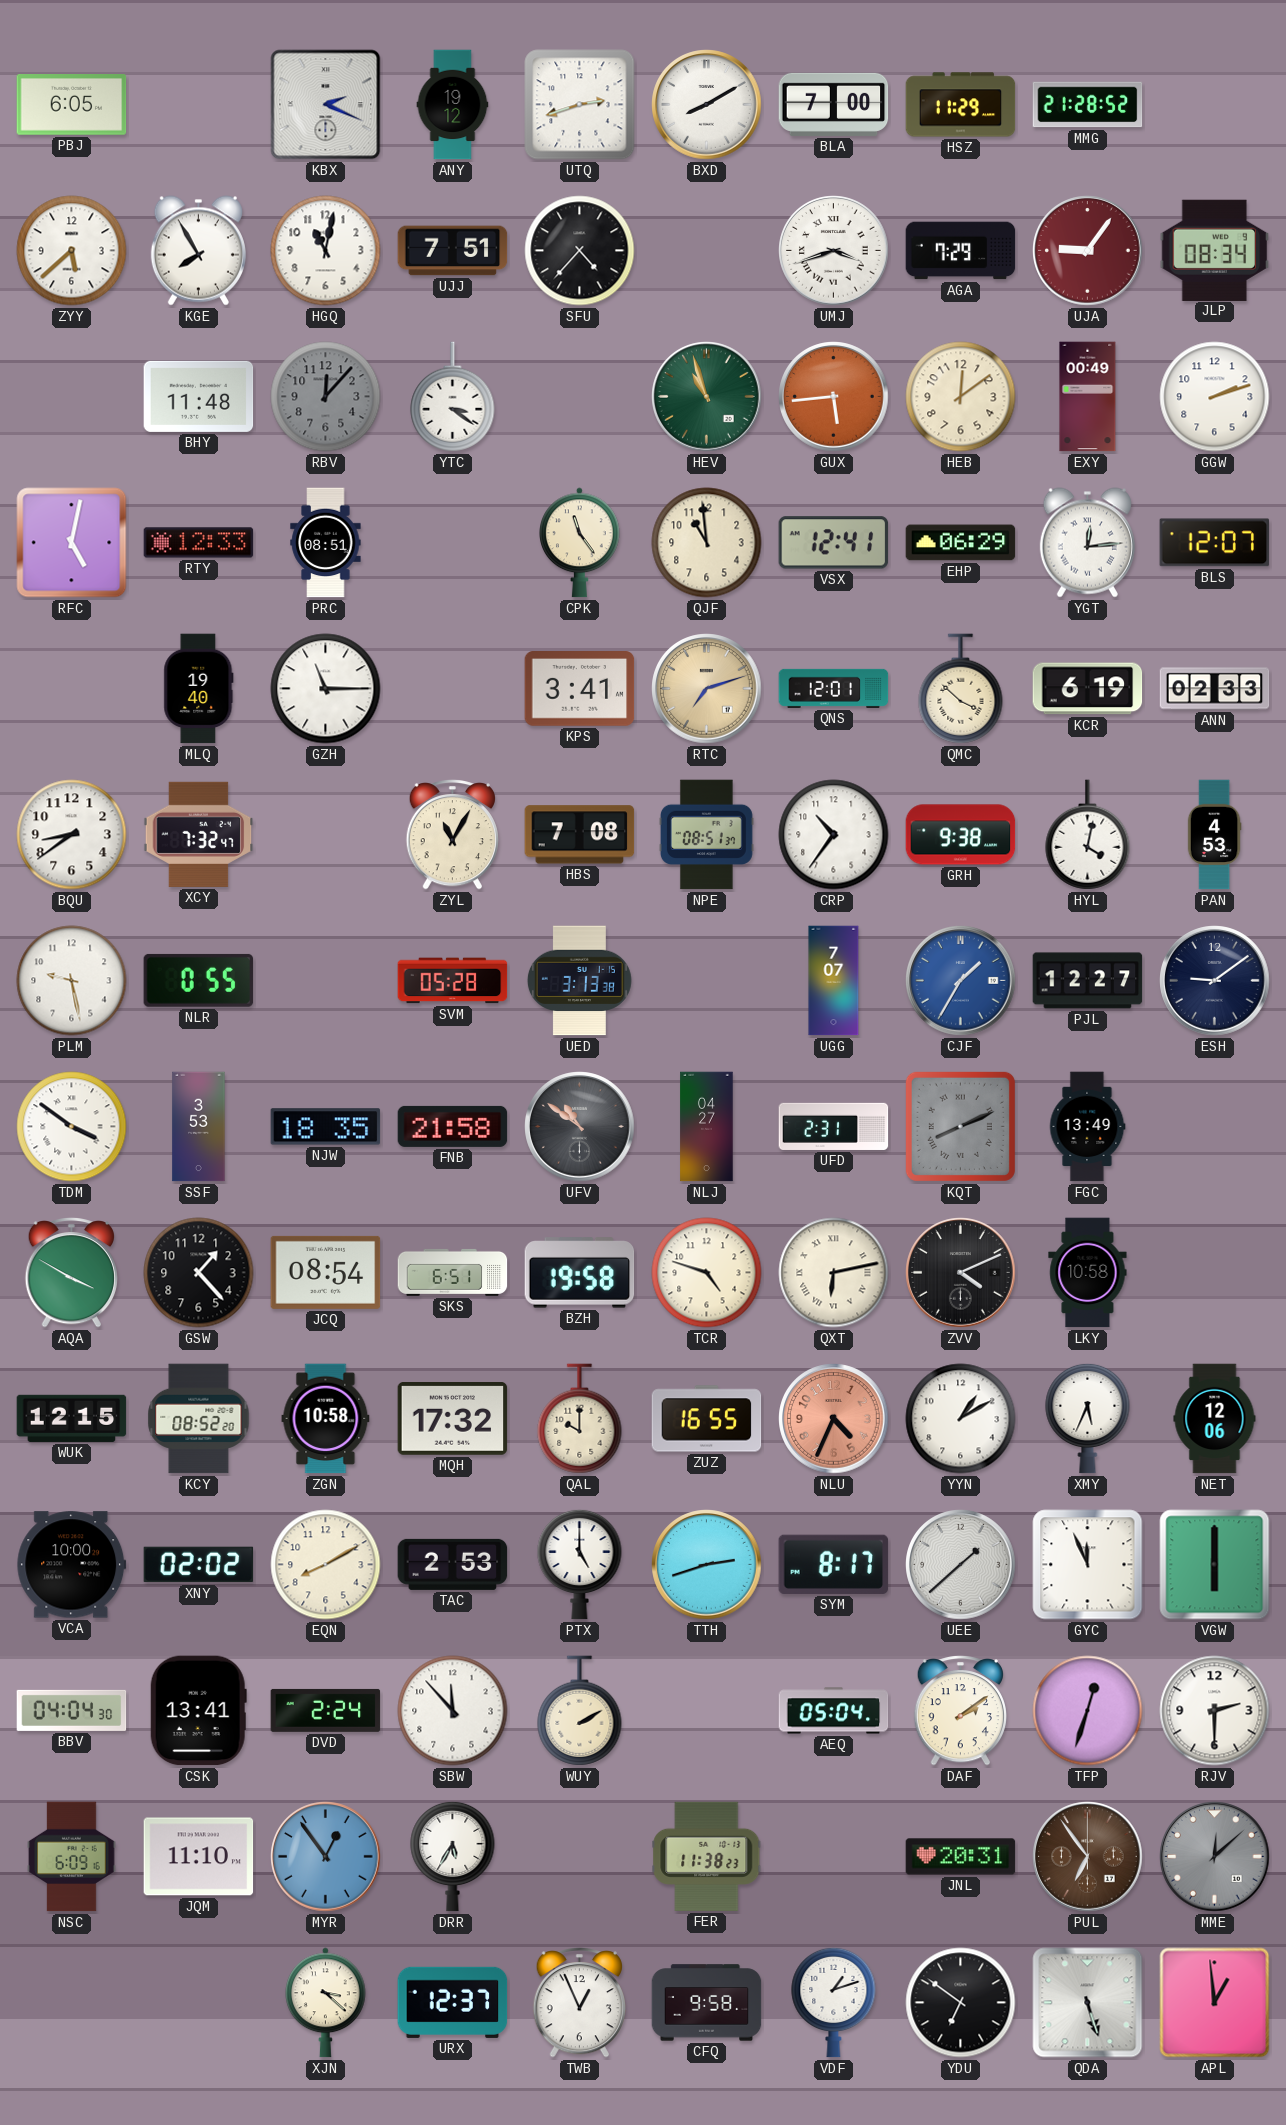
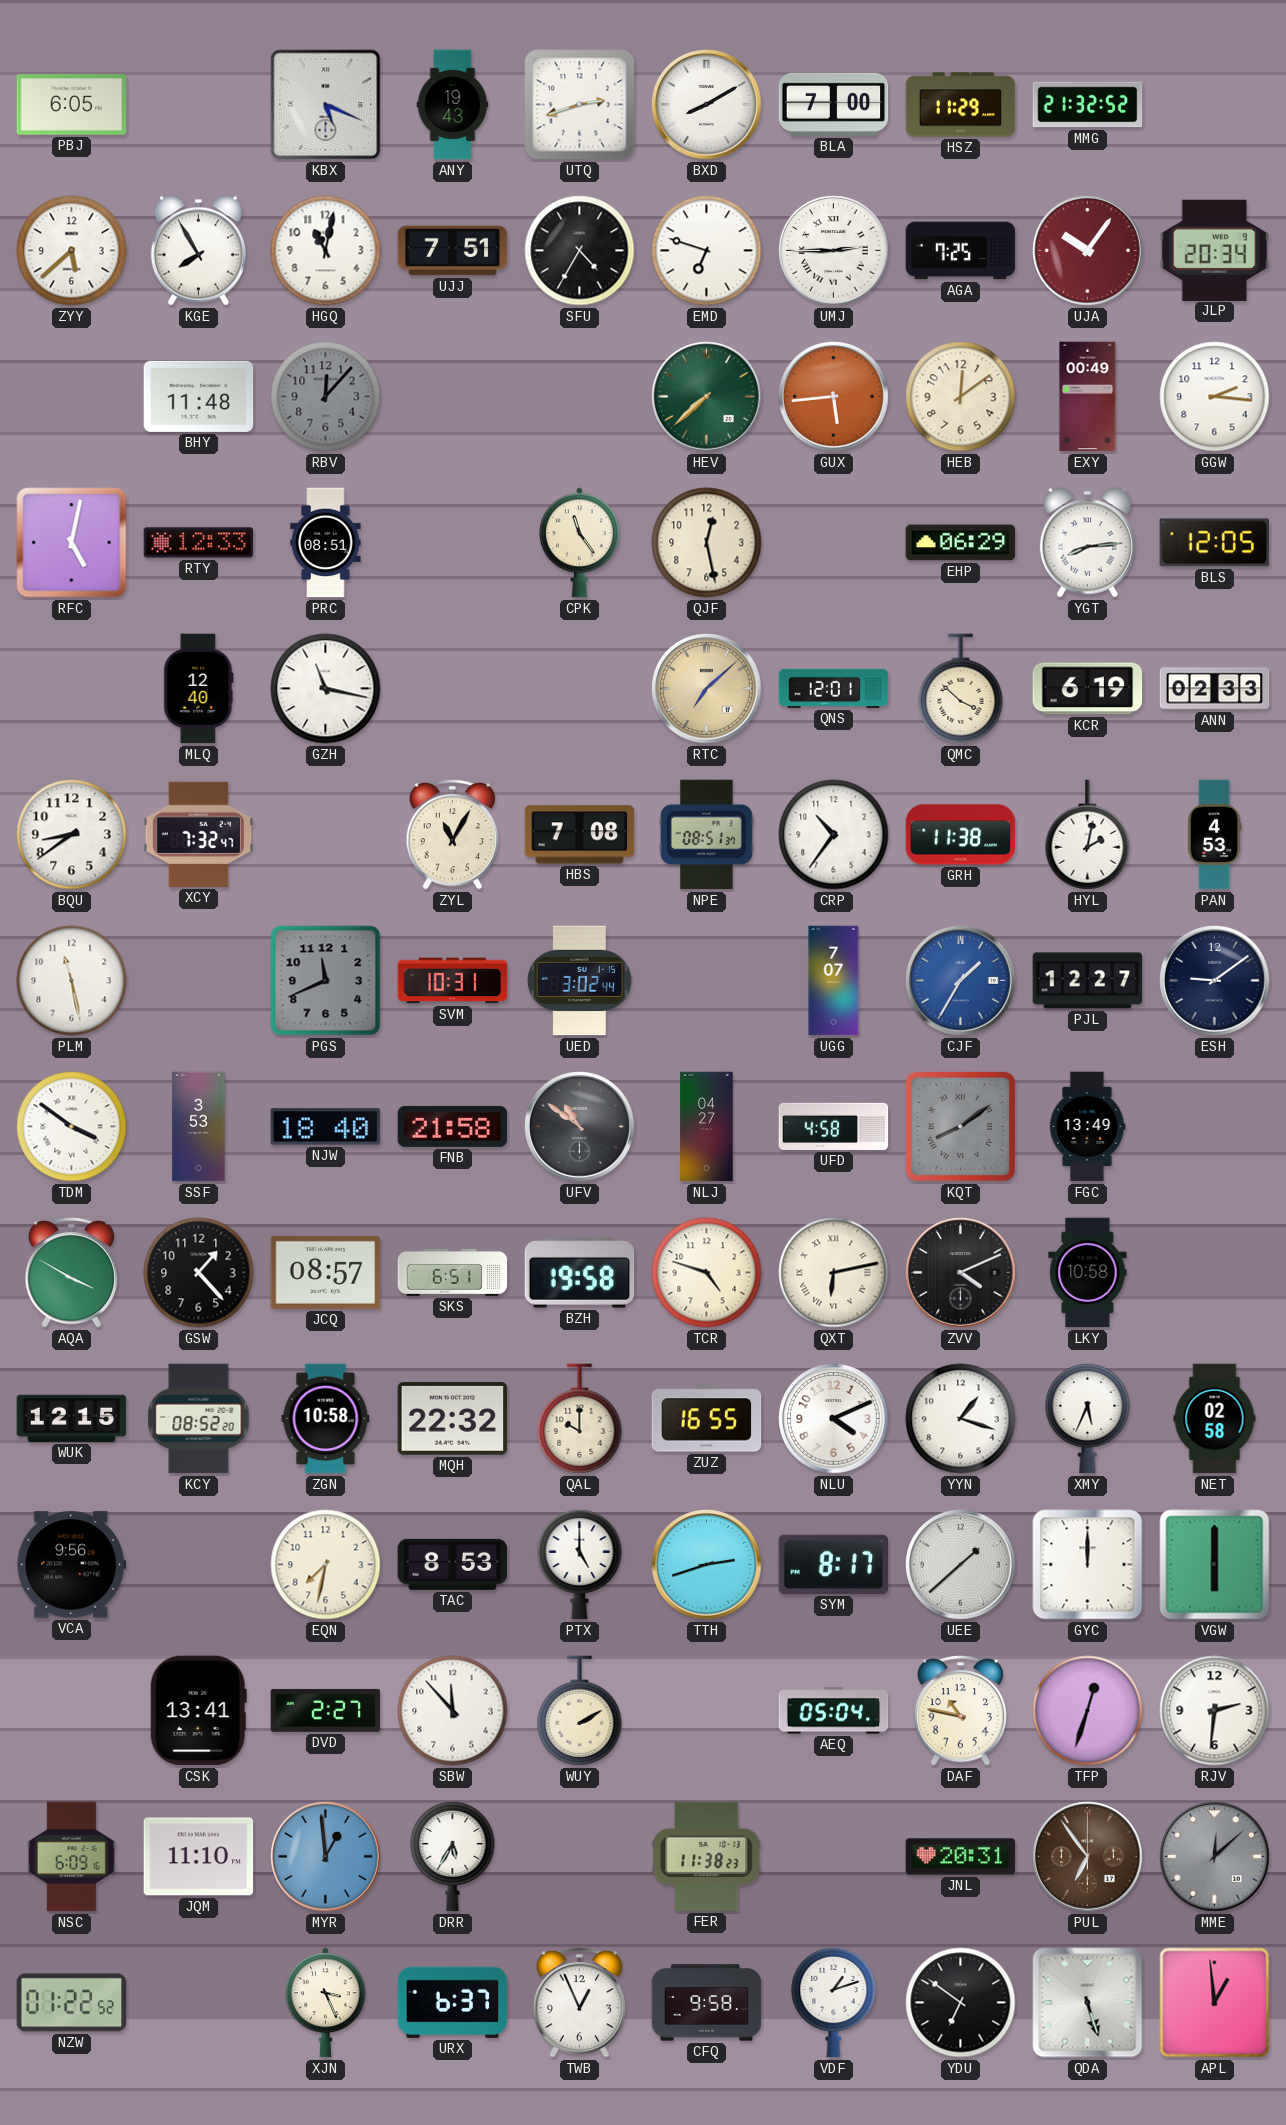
KBX: 2:19 -> 5:19 (326, 105)
ANY: 19:12 -> 19:43 (453, 105)
MMG: 21:28 -> 21:32 (1088, 105)
SFU: 4:37 -> 4:35 (580, 251)
EMD: none -> 6:48 (707, 251)
UMJ: 3:42 -> 2:45 (834, 251)
AGA: 7:29 -> 7:25 (961, 251)
UJA: 9:06 -> 10:06 (1088, 251)
JLP: 08:34 -> 20:34 (1215, 250)
YTC: 3:21 -> none (453, 397)
HEV: 10:57 -> 7:38 (707, 397)
GGW: 2:12 -> 2:16 (1215, 397)
QJF: 10:59 -> 12:28 (707, 543)
VSX: 12:41 -> none (834, 543)
YGT: 12:14 -> 8:14 (1087, 543)
BLS: 12:07 -> 12:05 (1215, 543)
MLQ: 19:40 -> 12:40 (199, 689)
GZH: 11:15 -> 11:17 (326, 689)
KPS: 3:41 -> none (580, 689)
RTC: 7:12 -> 7:08 (707, 689)
GRH: 9:38 -> 11:38 (961, 835)
HYL: 4:02 -> 2:02 (1088, 835)
PLM: 9:28 -> 11:28 (72, 981)
NLR: 0:55 -> none (199, 980)
PGS: none -> 11:41 (326, 981)
SVM: 05:28 -> 10:31 (453, 981)
UED: 3:13 -> 3:02 (579, 981)
NJW: 18:35 -> 18:40 (326, 1127)
UFD: 2:31 -> 4:58 (834, 1126)
KQT: 8:11 -> 8:09 (960, 1126)
JCQ: 08:54 -> 08:57 (326, 1272)
MQH: 17:32 -> 22:32 (453, 1419)
NLU: 4:34 -> 4:11 (834, 1419)
NLU dial: salmon -> white (834, 1419)
YYN: 1:10 -> 1:18 (961, 1419)
NET: 12:06 -> 02:58 (1215, 1419)
VCA: 10:00 -> 9:56 (72, 1565)
XNY: 02:02 -> none (199, 1565)
EQN: 8:10 -> 7:32 (326, 1565)
TAC: 2:53 -> 8:53 (453, 1564)
GYC: 11:56 -> 12:00 (1088, 1565)
BBV: 04:04 -> none (72, 1710)
DVD: 2:24 -> 2:27 (326, 1710)
DAF: 2:09 -> 10:47 (960, 1711)
RJV: 2:30 -> 2:31 (1215, 1711)
MYR: 12:54 -> 12:59 (326, 1857)
NZW: none -> 01:22 (72, 2003)
XJN: 3:22 -> 3:26 (326, 2003)
URX: 12:37 -> 6:37 (453, 2002)
